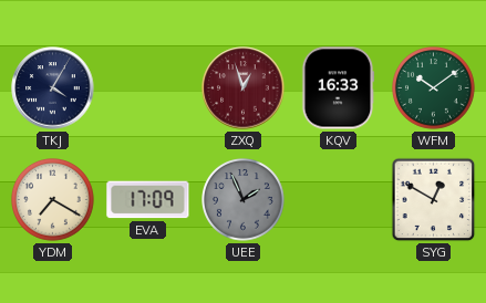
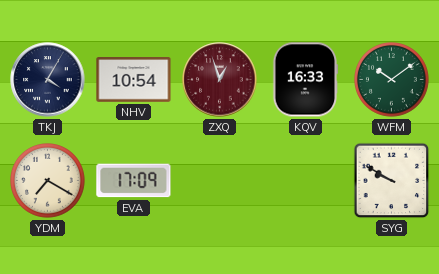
NHV: none -> 10:54 (134, 80)
UEE: 1:56 -> none (244, 200)
SYG: 12:50 -> 9:50 (392, 181)
